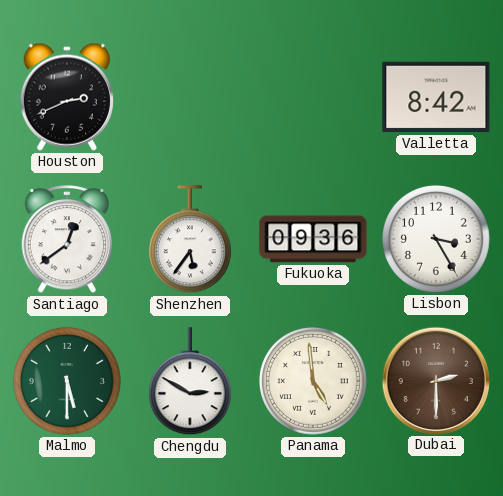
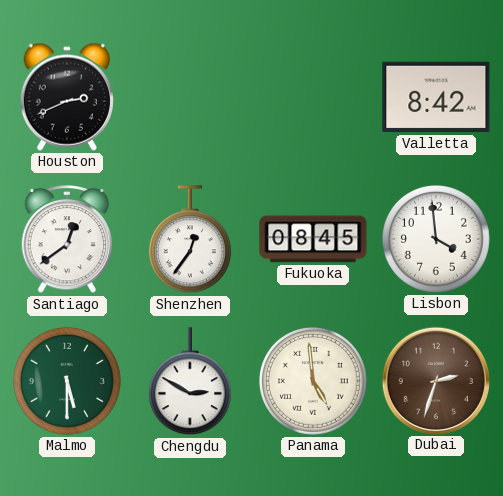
Shenzhen: 5:36 -> 12:36 (190, 240)
Fukuoka: 09:36 -> 08:45 (313, 239)
Lisbon: 3:25 -> 3:59 (436, 239)
Dubai: 2:30 -> 2:33 (435, 380)
